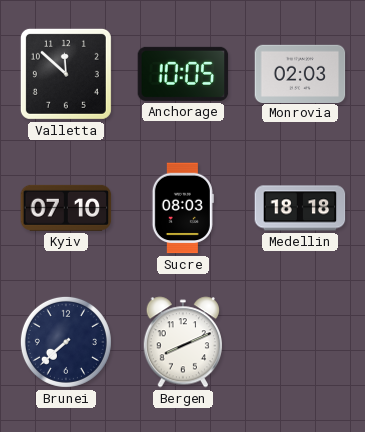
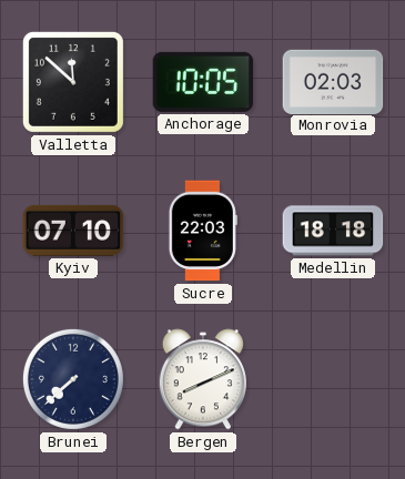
Sucre: 08:03 -> 22:03 (203, 231)
